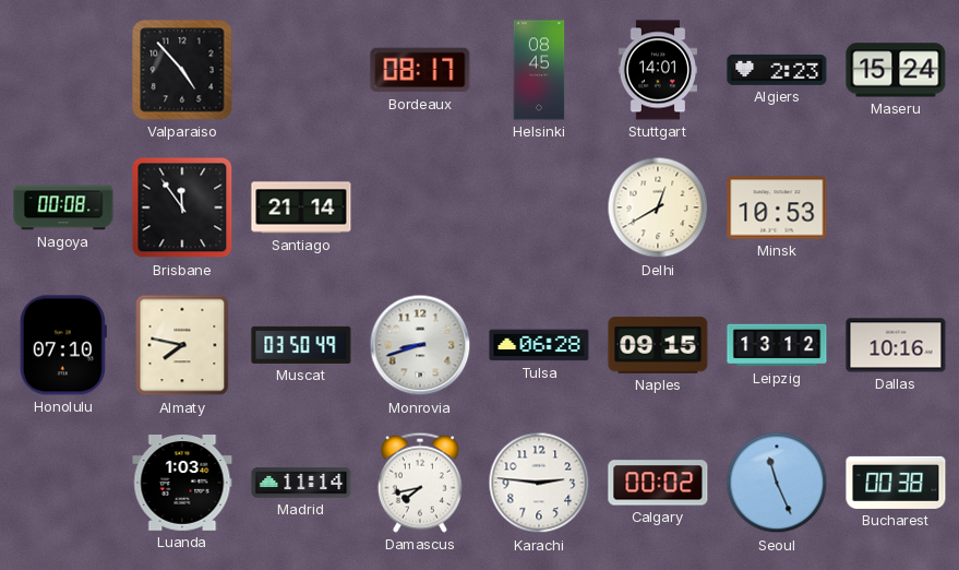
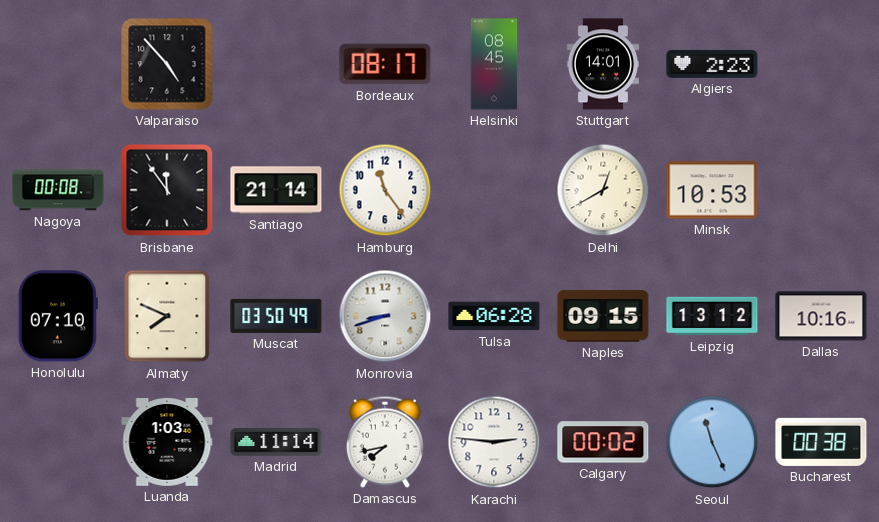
Maseru: 15:24 -> none (896, 70)
Hamburg: none -> 11:24 (385, 190)
Almaty: 7:47 -> 7:49 (167, 316)
